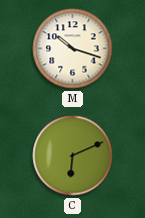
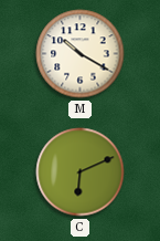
M: 10:18 -> 10:20 (81, 54)
